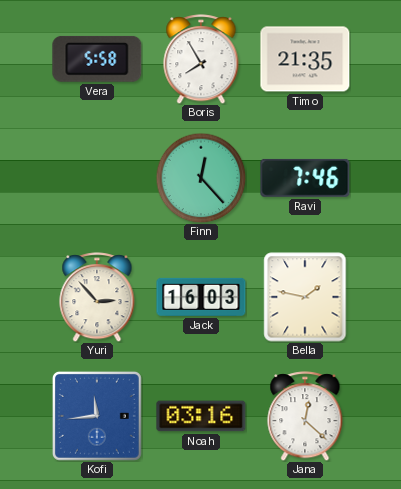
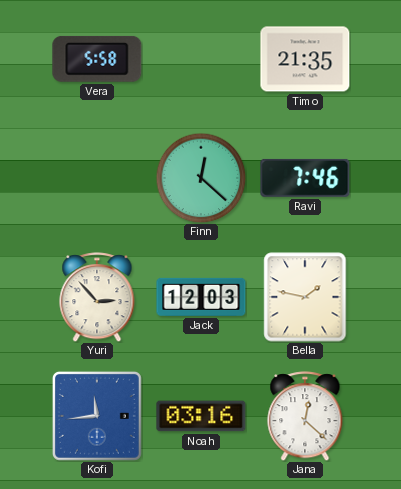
Boris: 7:55 -> none (201, 59)
Finn: 12:23 -> 12:22 (201, 178)
Jack: 16:03 -> 12:03 (201, 297)
